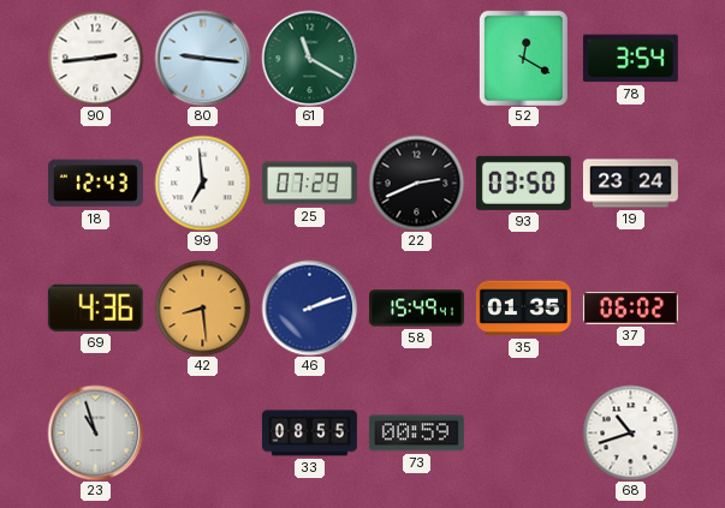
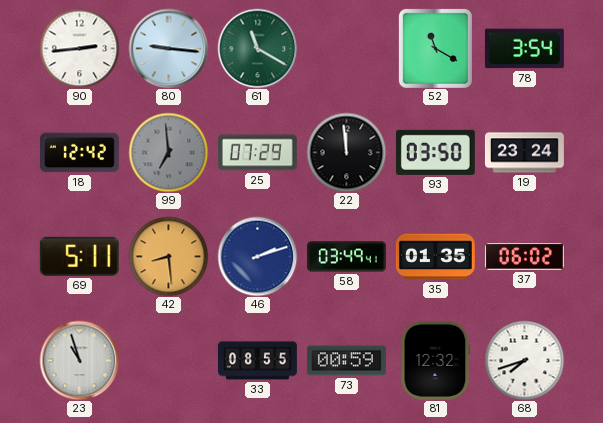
52: 12:20 -> 11:20 (435, 48)
18: 12:43 -> 12:42 (79, 153)
99 dial: white -> grey (168, 152)
22: 2:41 -> 11:59 (346, 152)
69: 4:36 -> 5:11 (79, 256)
58: 15:49 -> 03:49 (346, 257)
81: none -> 12:32 (435, 360)
68: 10:42 -> 7:42 (524, 360)
